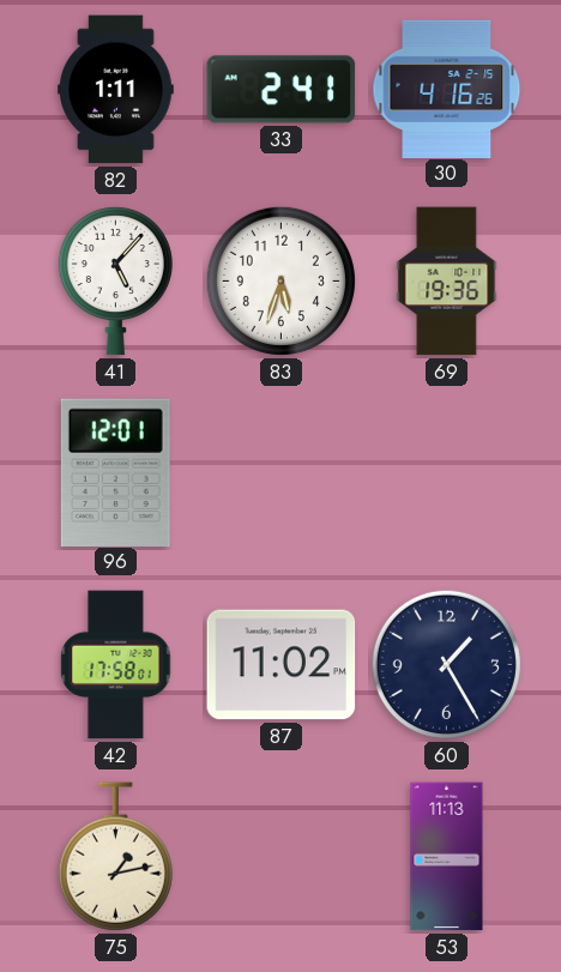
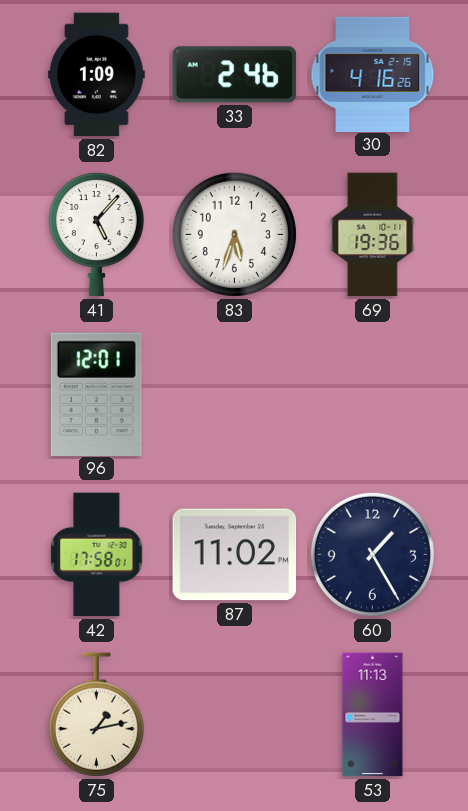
82: 1:11 -> 1:09 (97, 75)
33: 2:41 -> 2:46 (235, 75)
